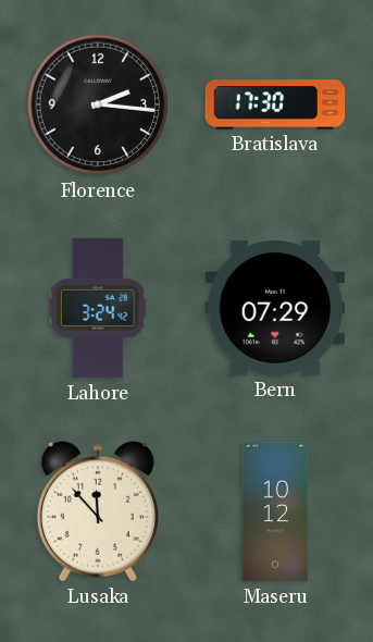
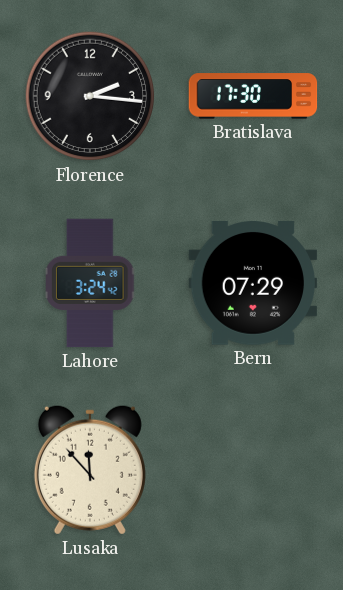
Maseru: 10:12 -> none (275, 511)
